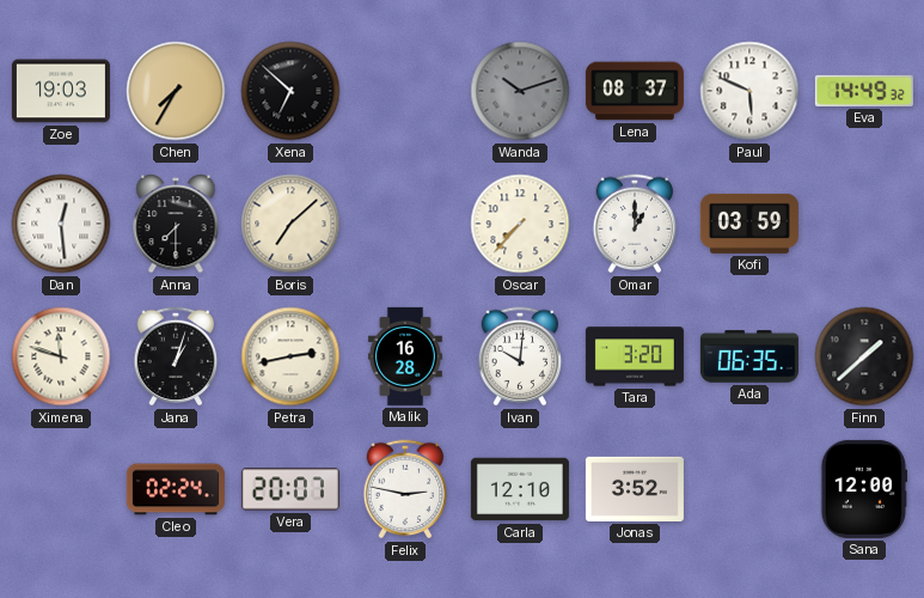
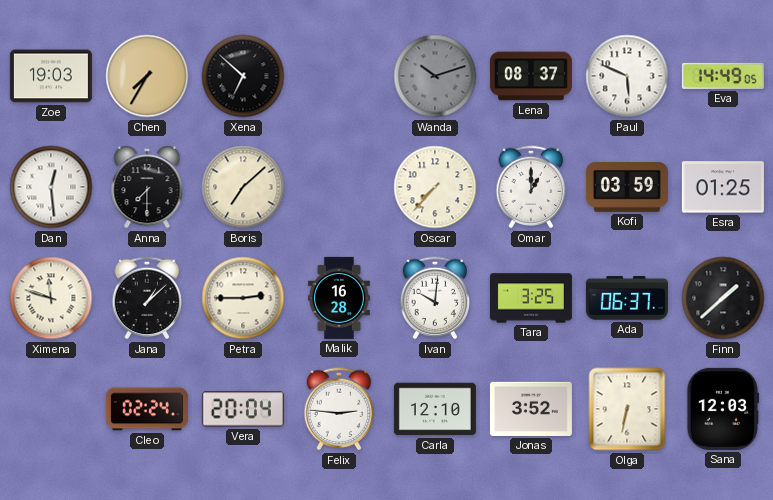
Eva: 14:49:32 -> 14:49:05 (723, 76)
Esra: none -> 01:25 (723, 187)
Jana: 1:03 -> 1:08 (147, 298)
Petra: 2:43 -> 2:45 (243, 298)
Tara: 3:20 -> 3:25 (531, 298)
Ada: 06:35 -> 06:37 (627, 298)
Vera: 20:07 -> 20:04 (243, 409)
Felix: 2:47 -> 2:46 (339, 409)
Olga: none -> 6:32 (627, 409)
Sana: 12:00 -> 12:03 (723, 409)
